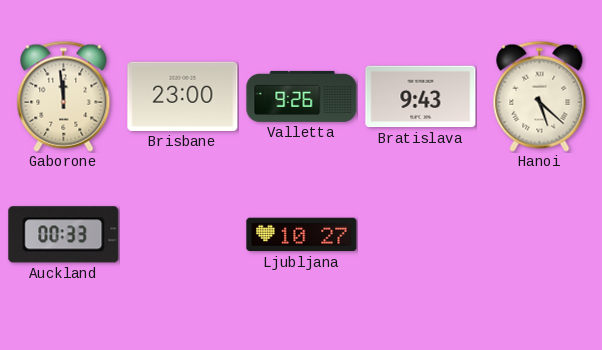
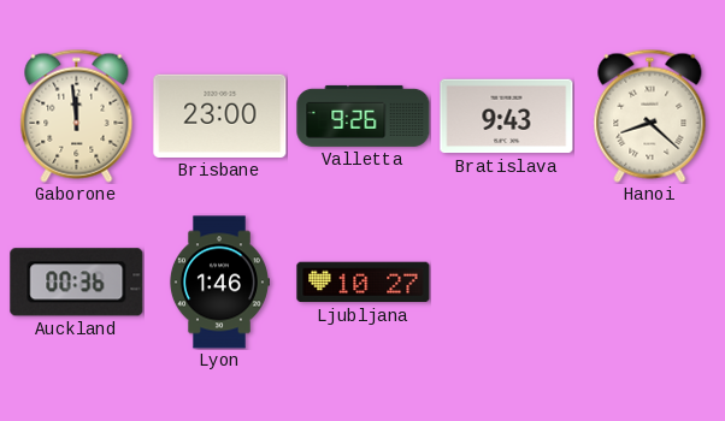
Hanoi: 5:22 -> 8:22 (650, 115)
Auckland: 00:33 -> 00:36 (77, 283)
Lyon: none -> 1:46 (219, 283)
